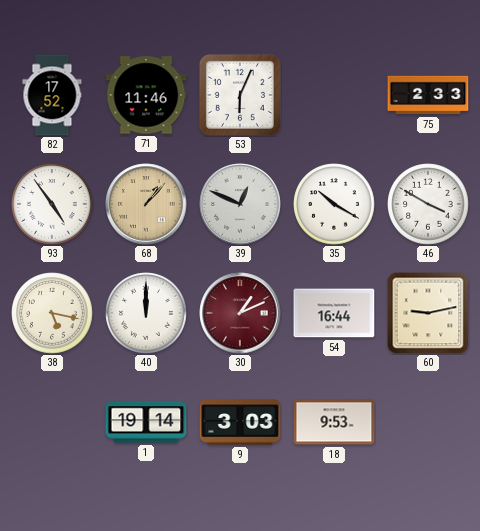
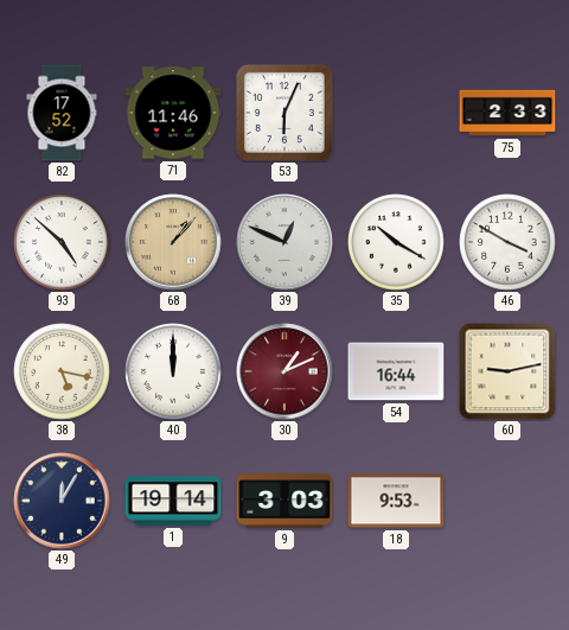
93: 4:54 -> 4:52 (62, 242)
49: none -> 12:05 (62, 501)
